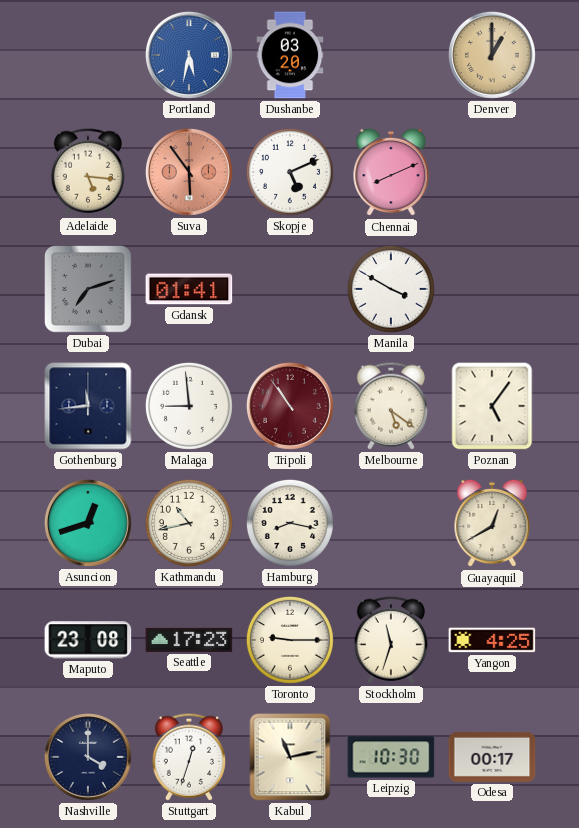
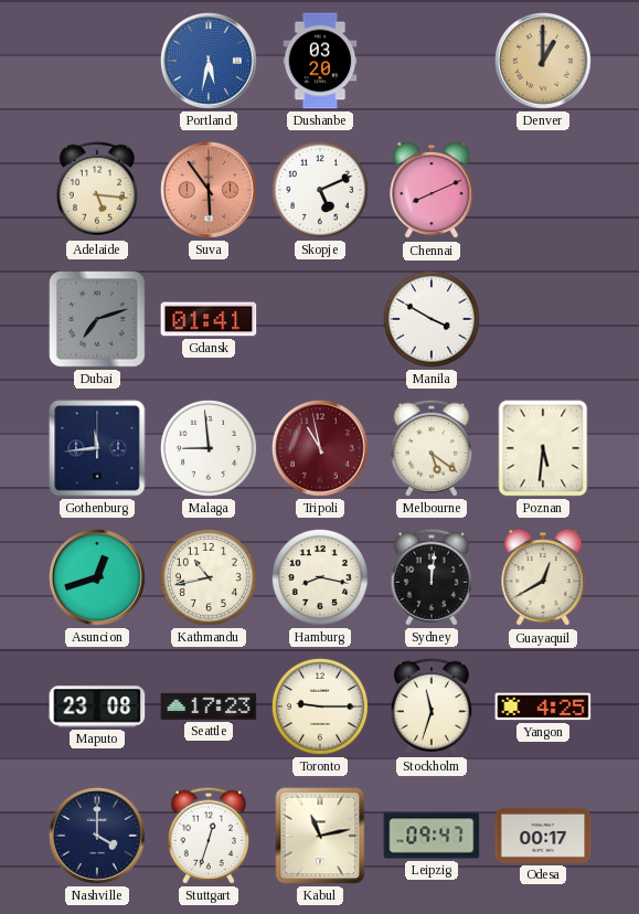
Tripoli: 10:54 -> 10:58 (320, 448)
Poznan: 5:06 -> 5:31 (543, 448)
Sydney: none -> 12:01 (432, 577)
Leipzig: 10:30 -> 09:47 (432, 836)
